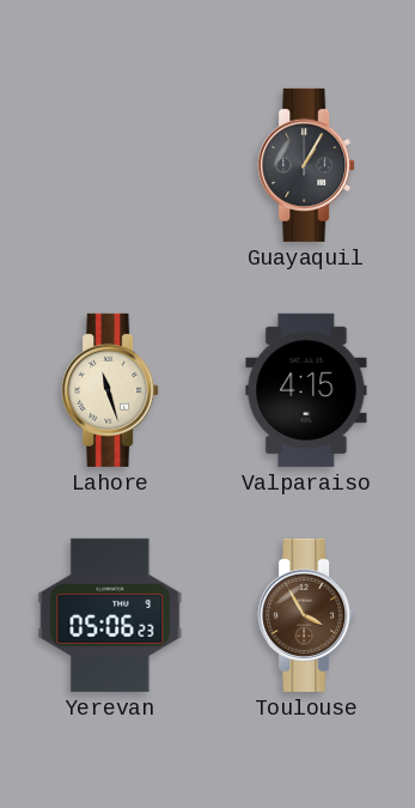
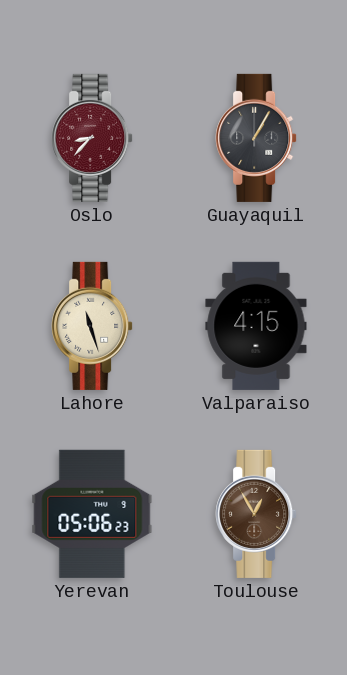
Oslo: none -> 8:37 (92, 138)
Toulouse: 3:55 -> 12:55 (256, 514)
